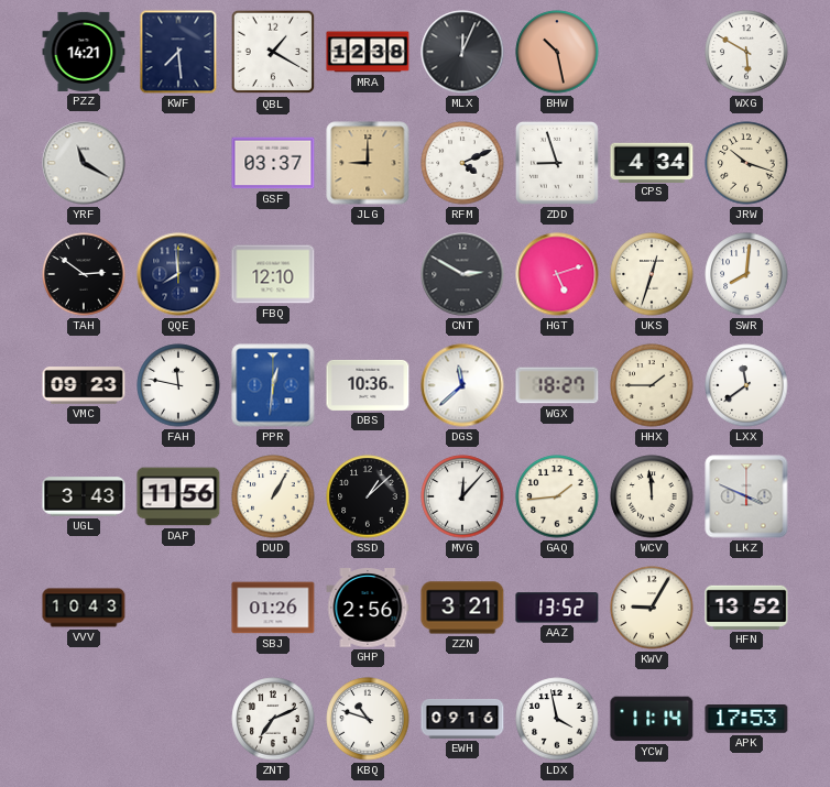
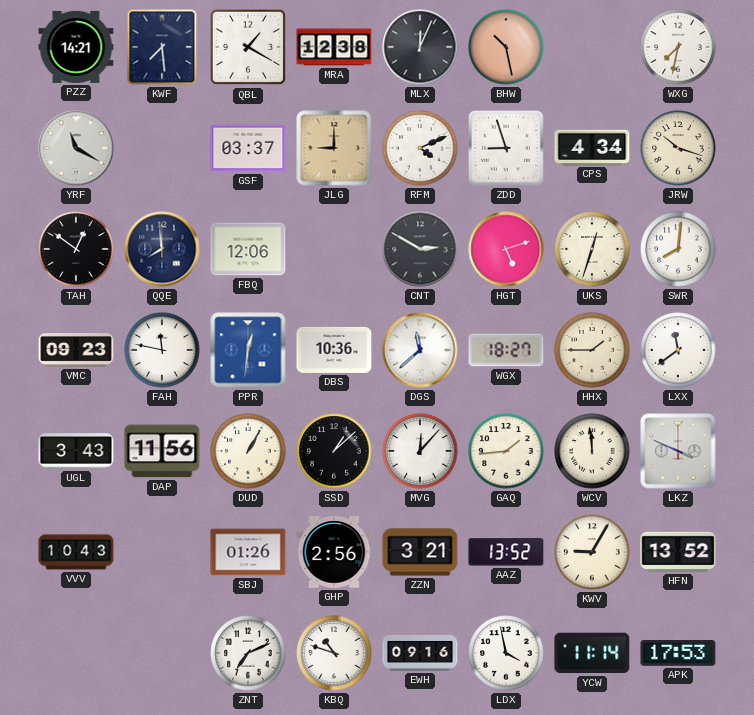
WXG: 5:50 -> 7:32 (678, 47)
TAH: 2:51 -> 12:51 (76, 249)
FBQ: 12:10 -> 12:06 (248, 249)
